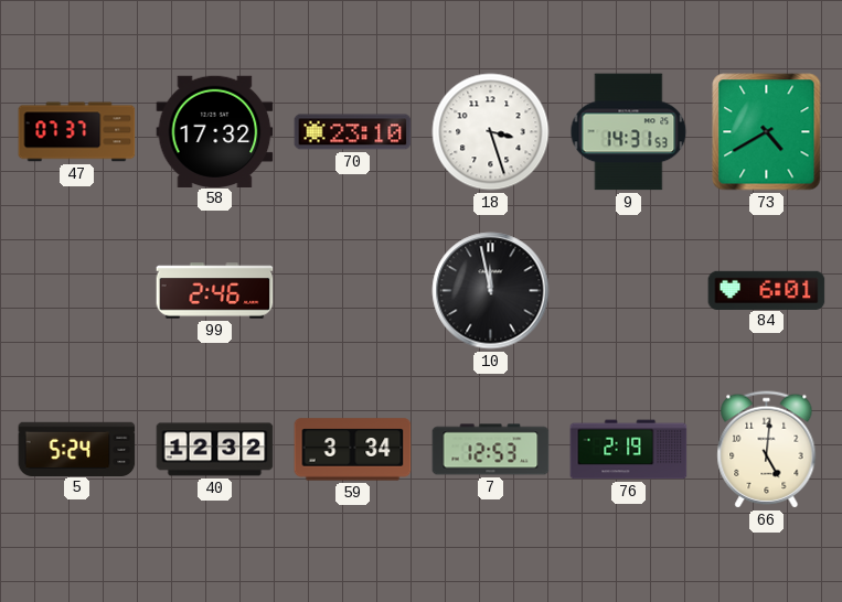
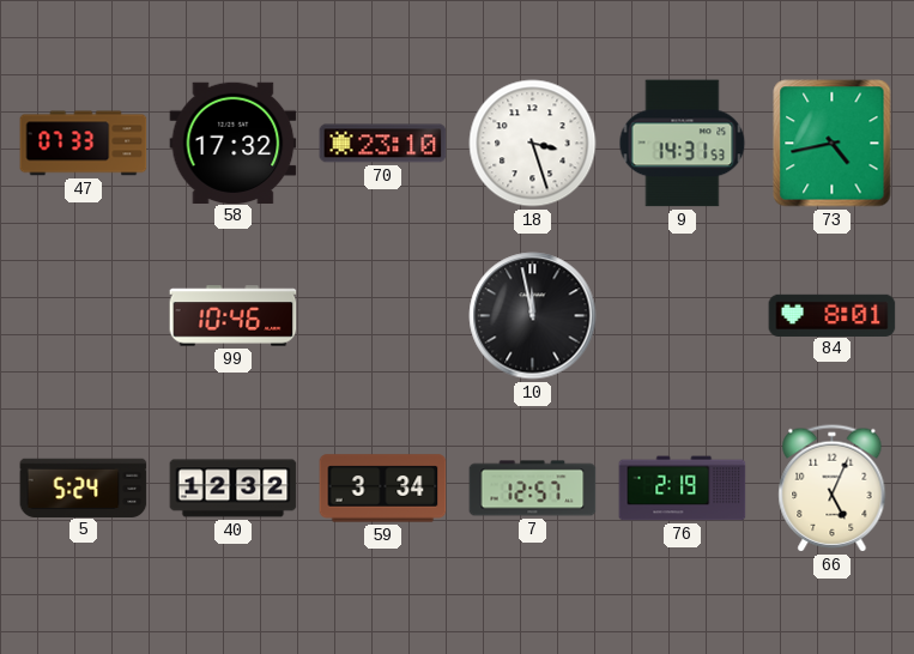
47: 07:37 -> 07:33 (84, 144)
73: 4:40 -> 4:43 (833, 144)
99: 2:46 -> 10:46 (234, 316)
84: 6:01 -> 8:01 (833, 315)
7: 12:53 -> 12:57 (533, 489)
66: 5:01 -> 5:04 (833, 489)
